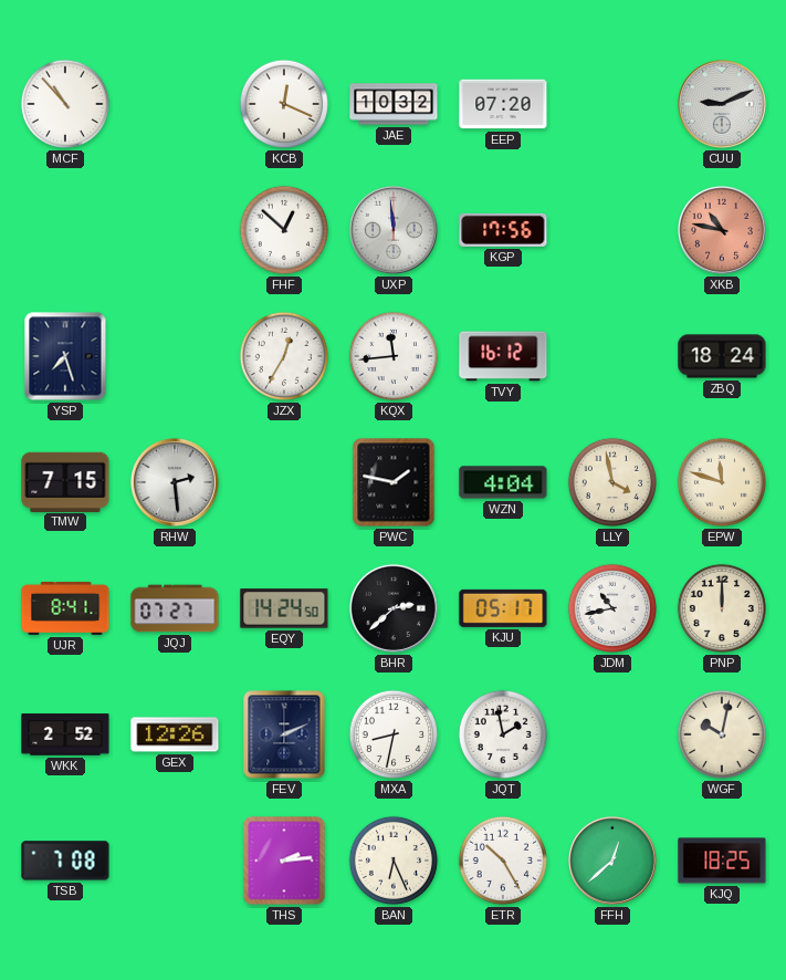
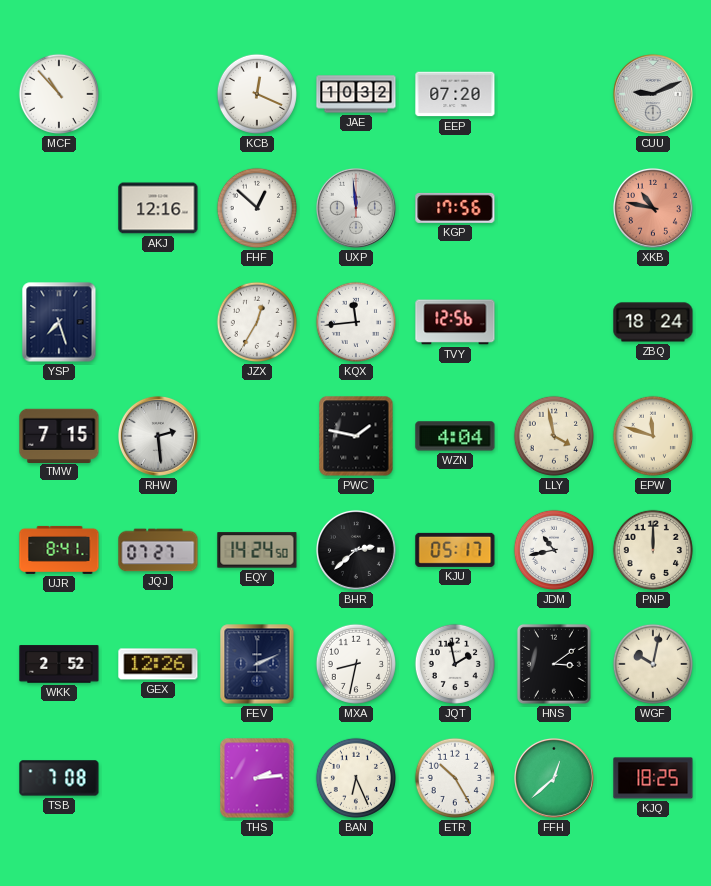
AKJ: none -> 12:16 (158, 208)
TVY: 16:12 -> 12:56 (455, 322)
HNS: none -> 3:09 (554, 664)
